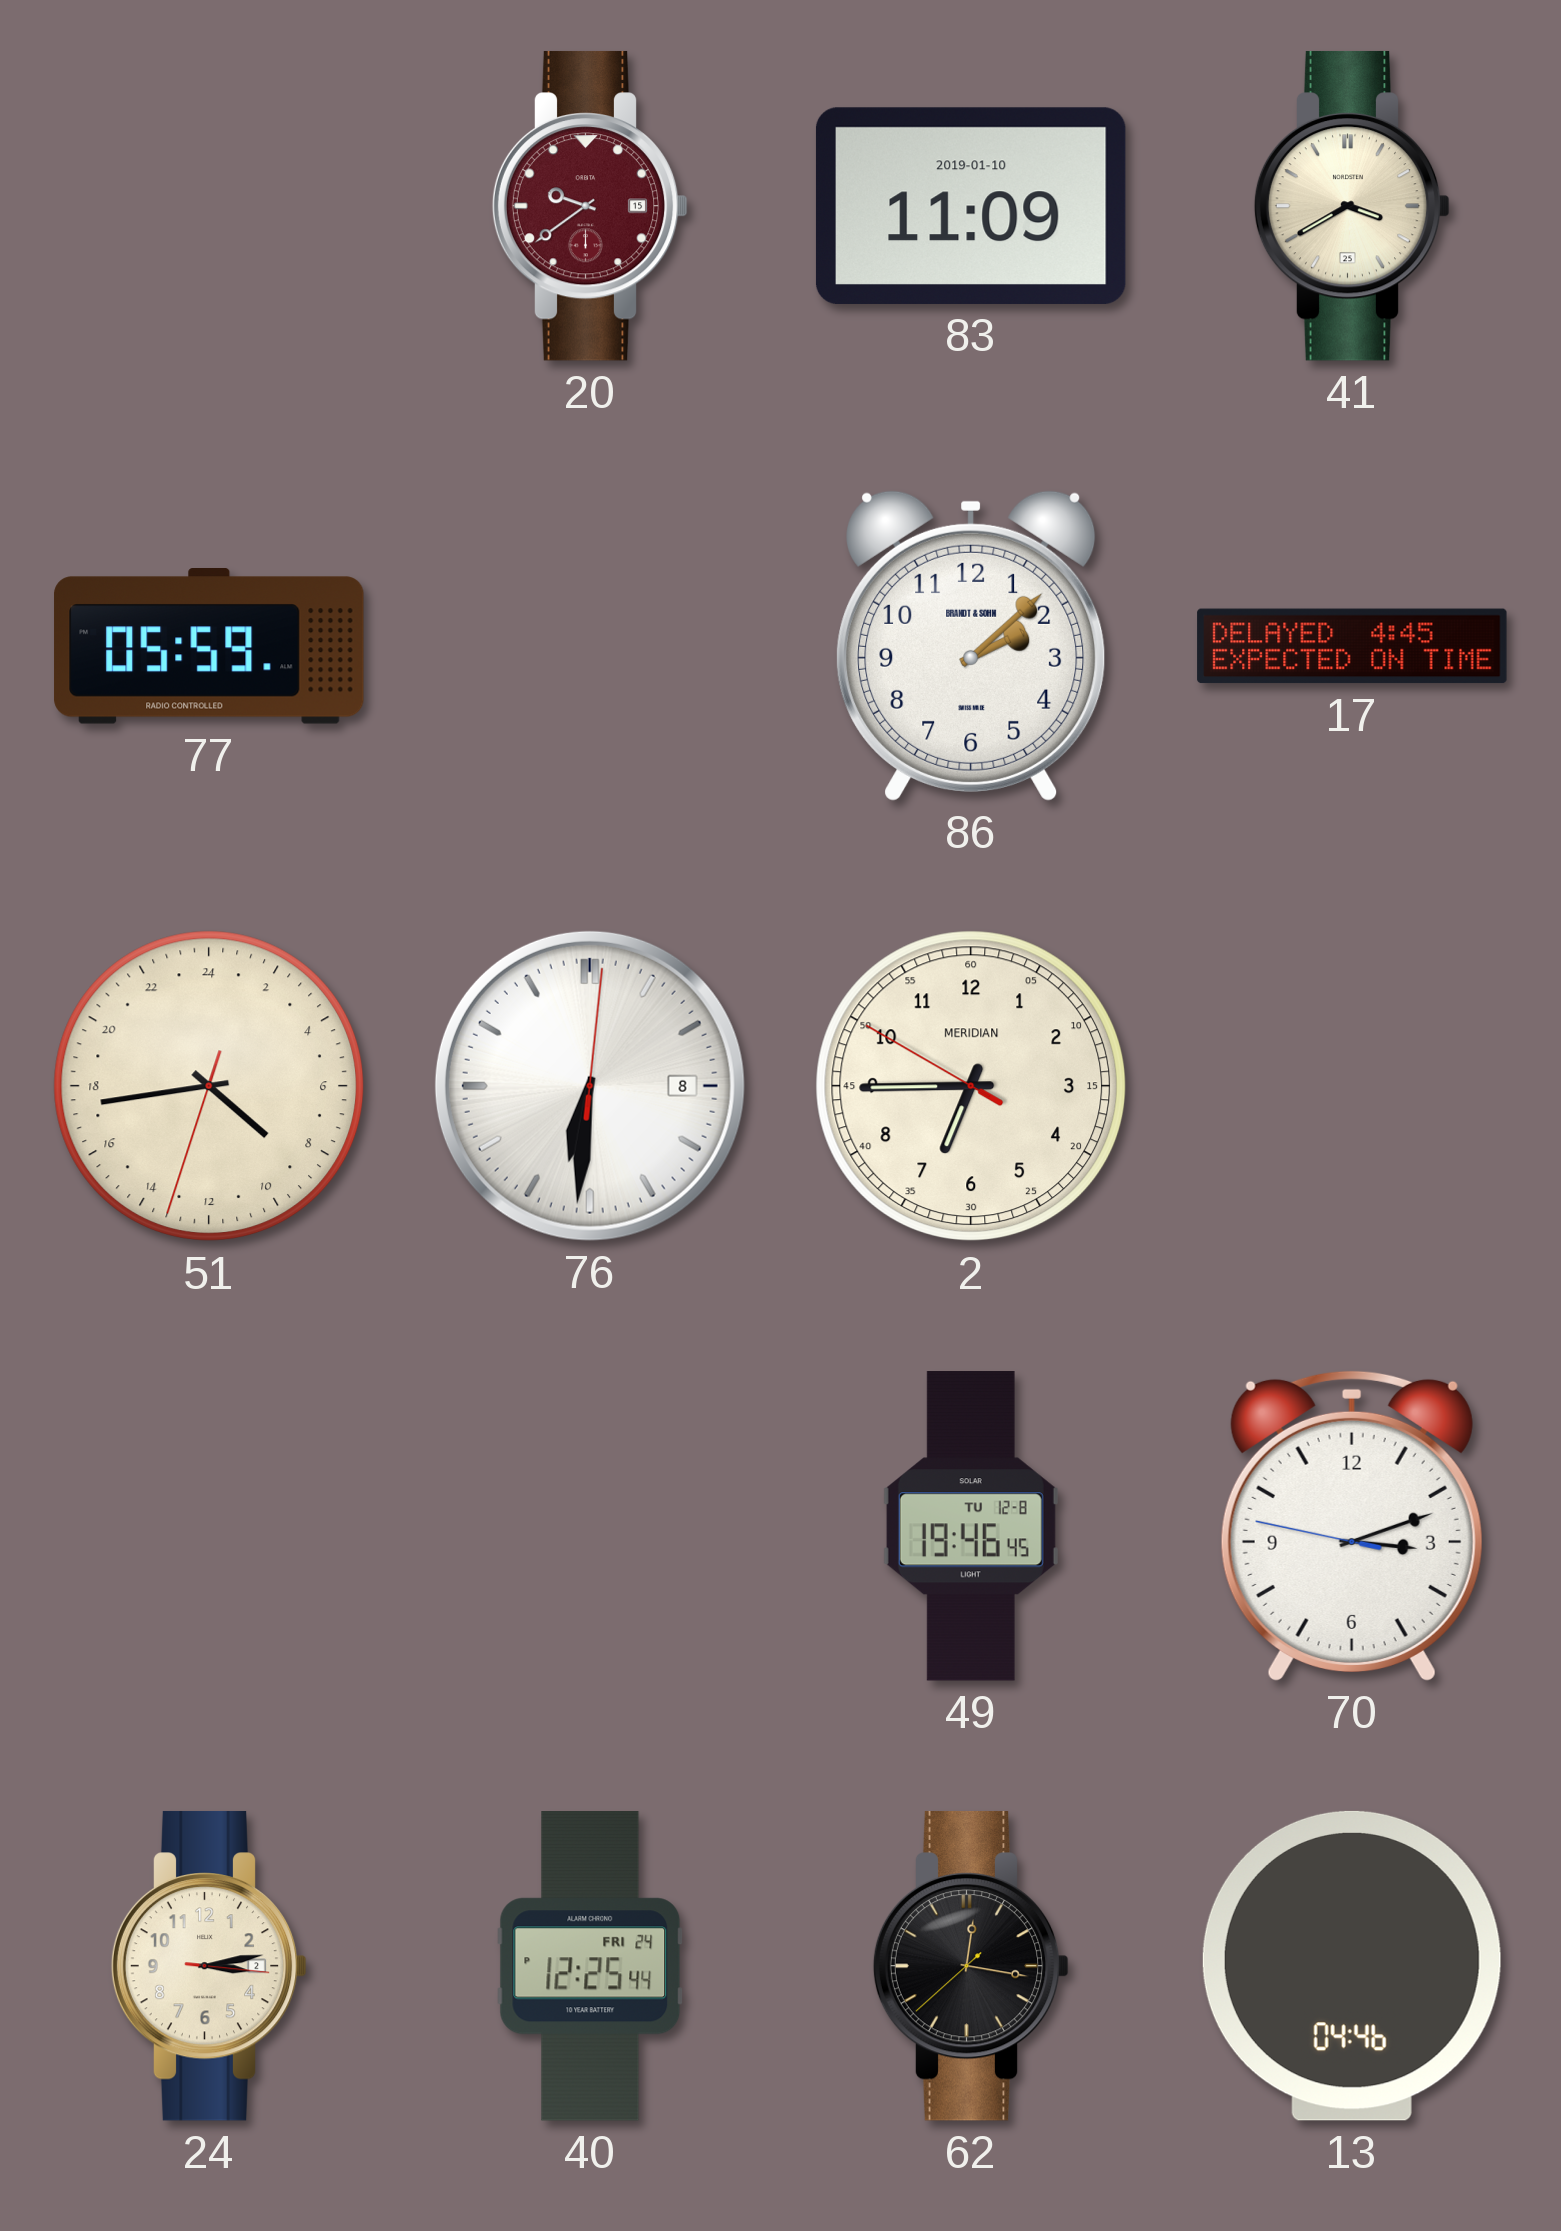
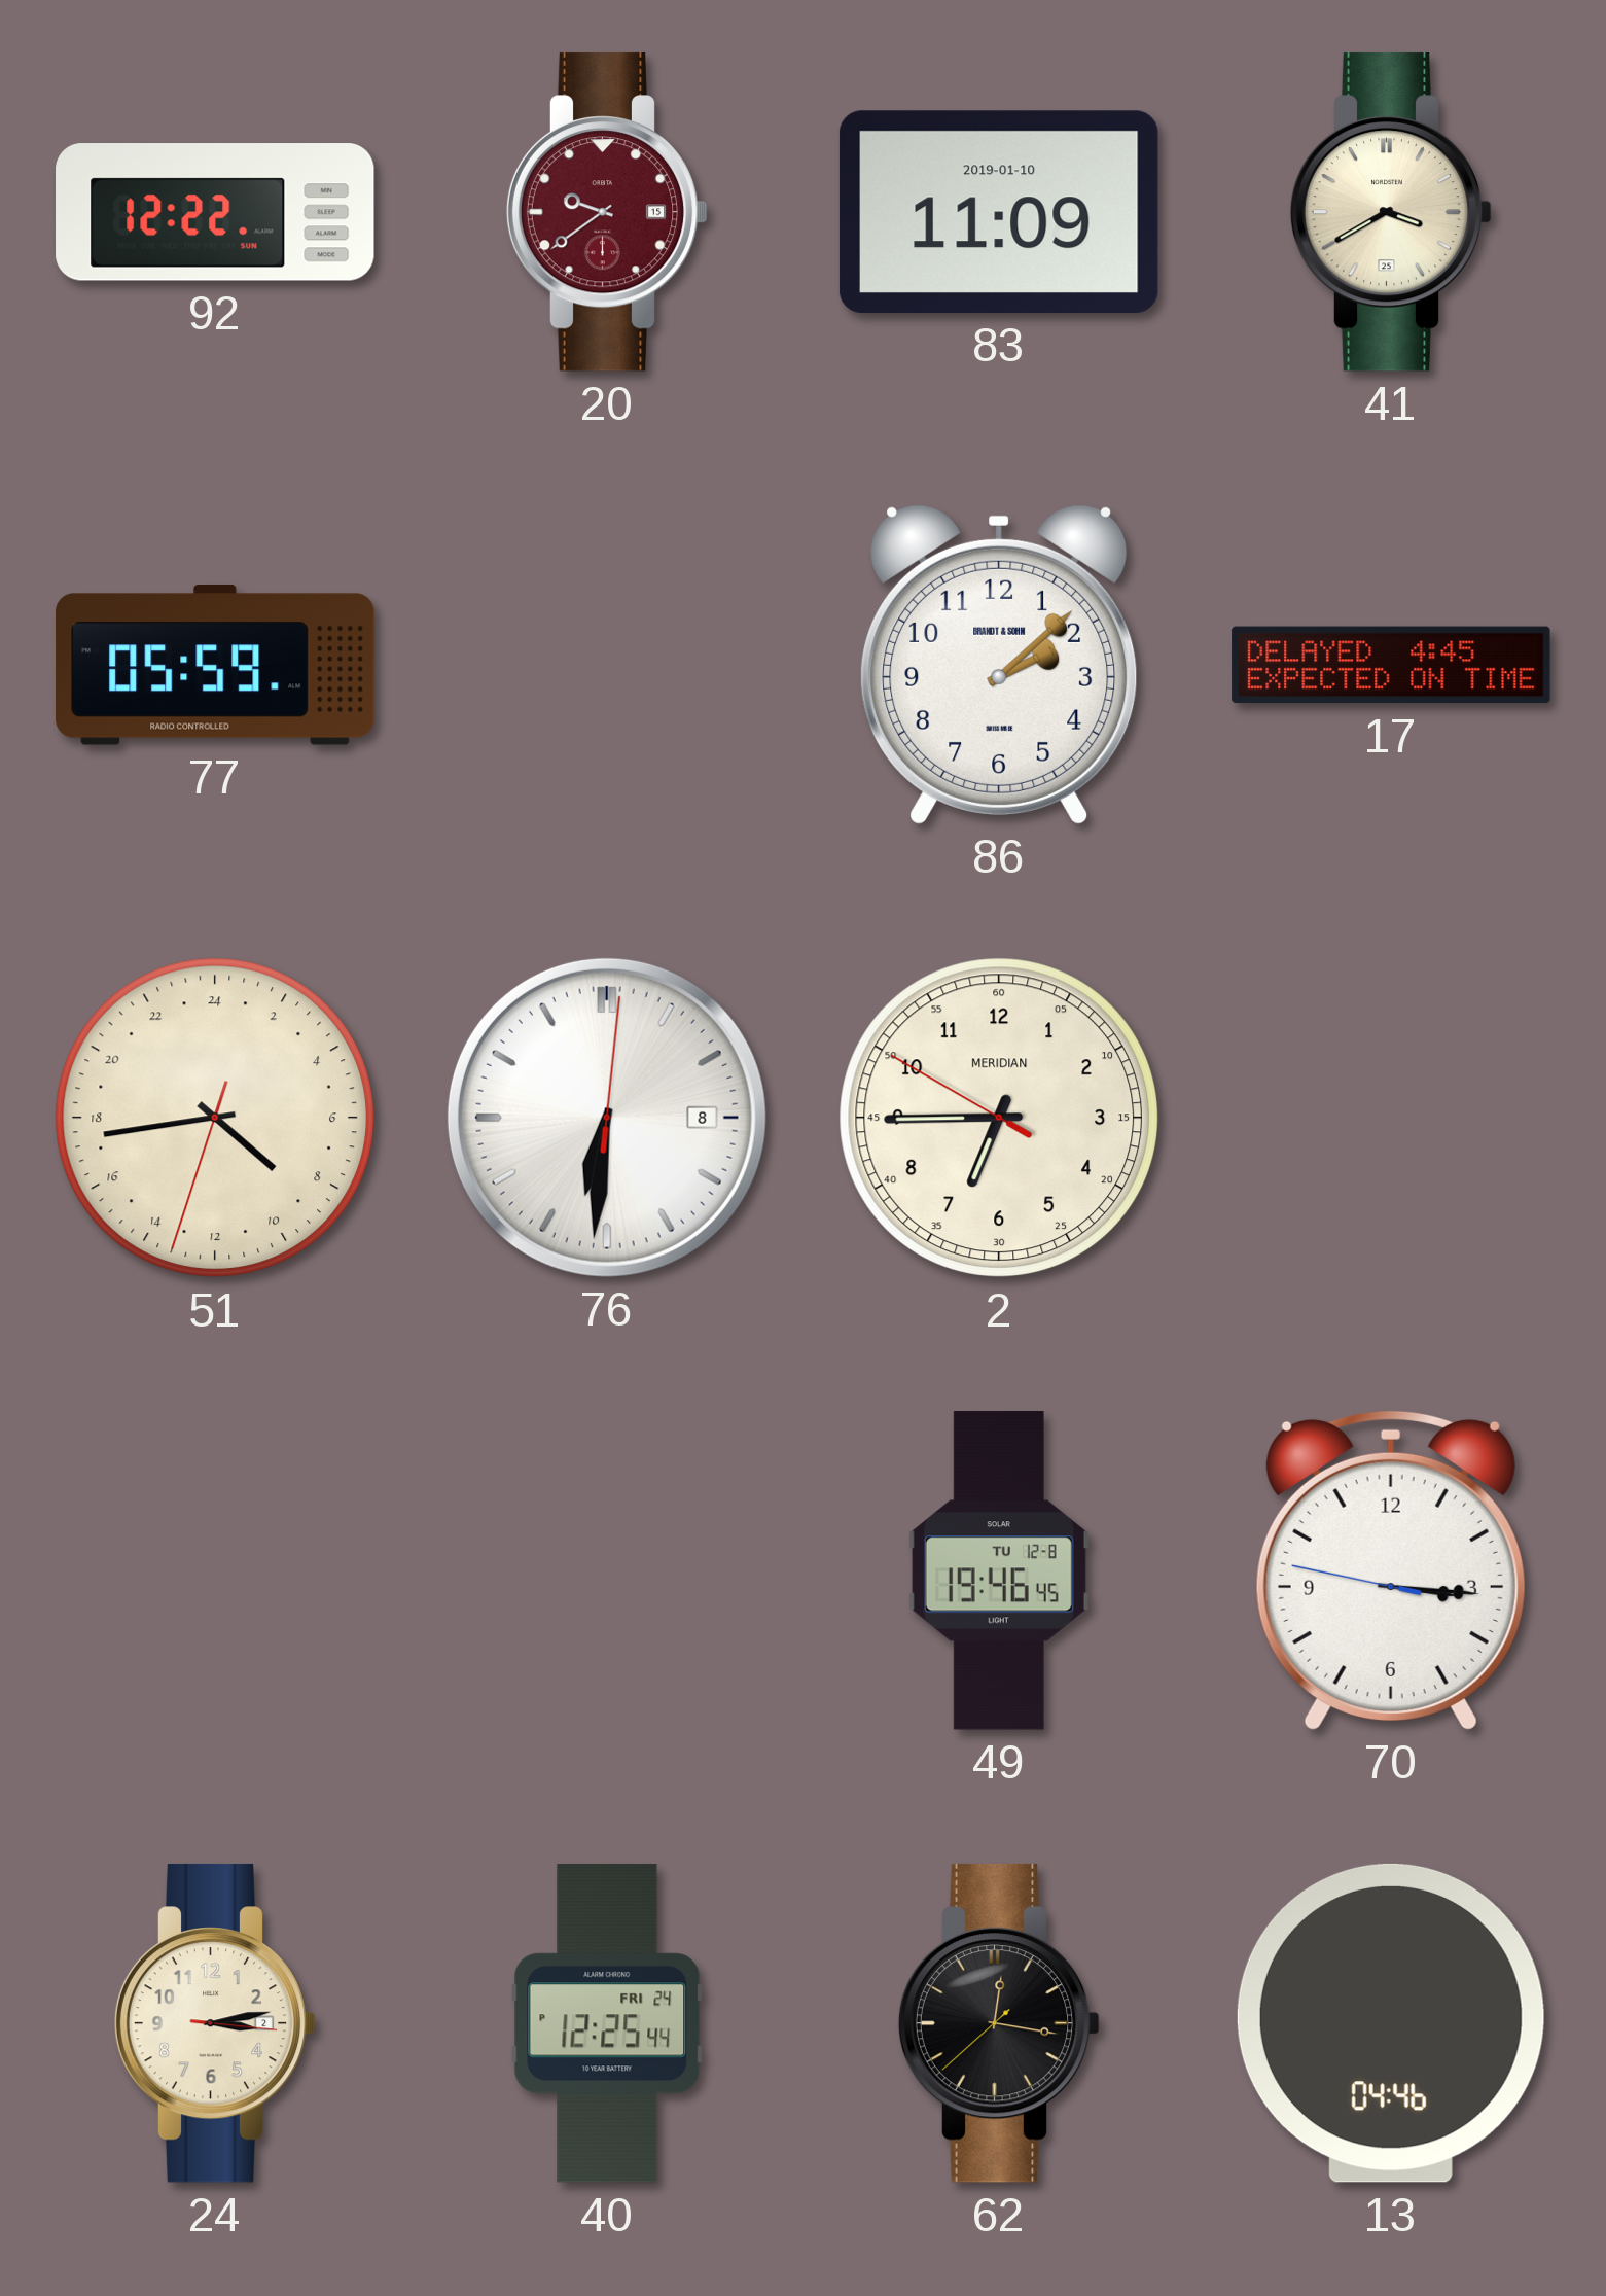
92: none -> 12:22 (215, 212)
70: 3:11 -> 3:15 (1391, 1570)
